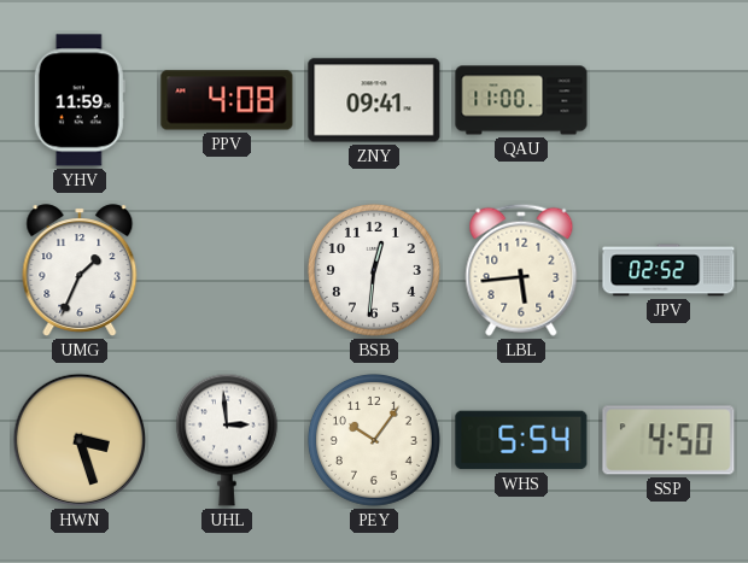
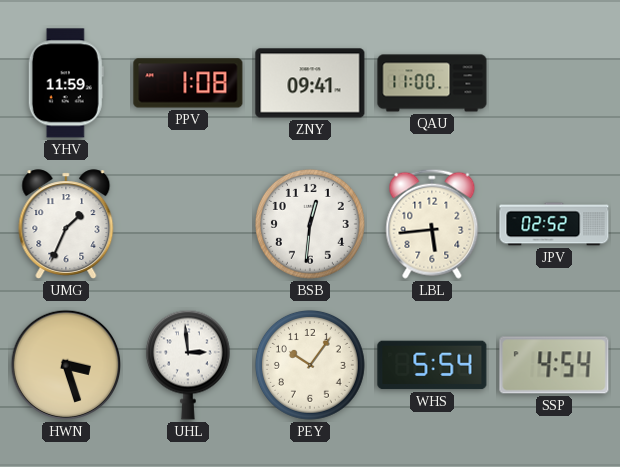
PPV: 4:08 -> 1:08 (188, 83)
SSP: 4:50 -> 4:54 (554, 365)
